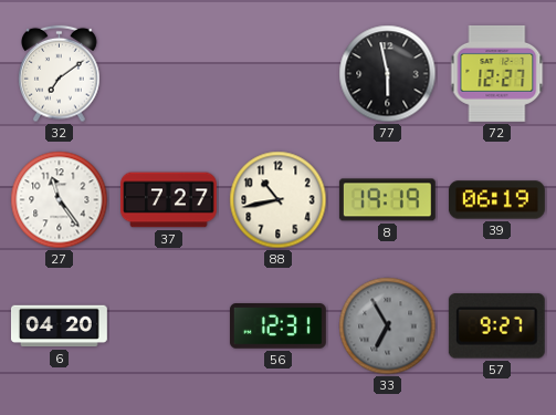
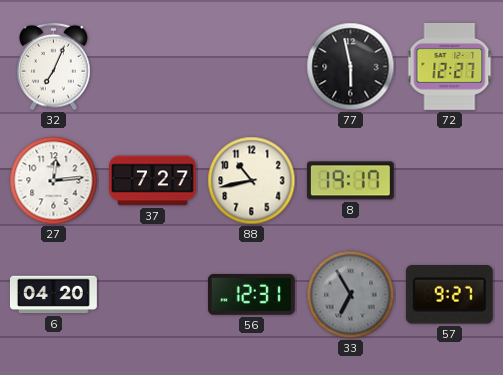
32: 7:09 -> 7:04 (54, 67)
27: 11:24 -> 12:14 (54, 181)
8: 19:19 -> 19:17 (350, 181)
39: 06:19 -> none (496, 200)
